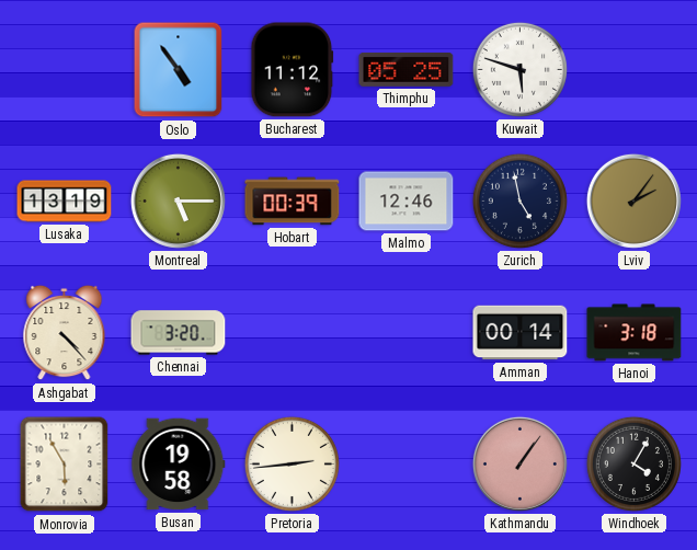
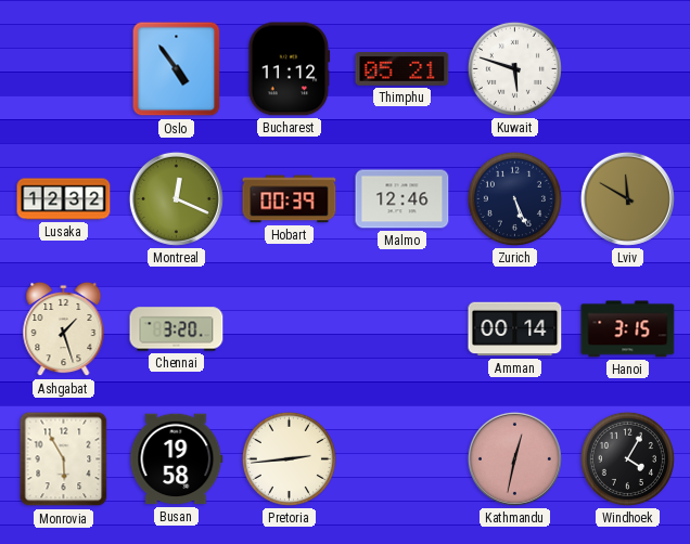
Thimphu: 05:25 -> 05:21 (403, 69)
Lusaka: 13:19 -> 12:32 (64, 199)
Montreal: 5:15 -> 12:19 (176, 198)
Zurich: 4:58 -> 5:26 (514, 198)
Lviv: 2:06 -> 11:50 (627, 198)
Ashgabat: 4:23 -> 1:27 (64, 329)
Hanoi: 3:18 -> 3:15 (628, 329)
Kathmandu: 1:06 -> 12:32 (514, 458)
